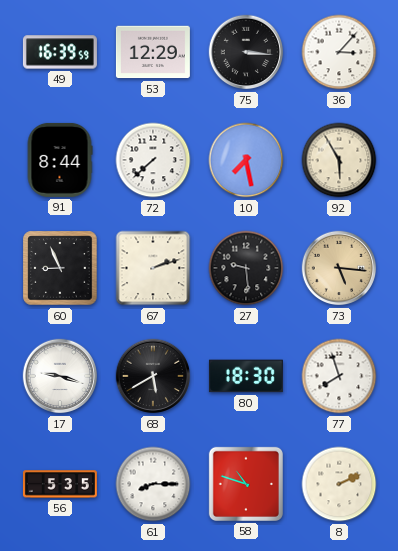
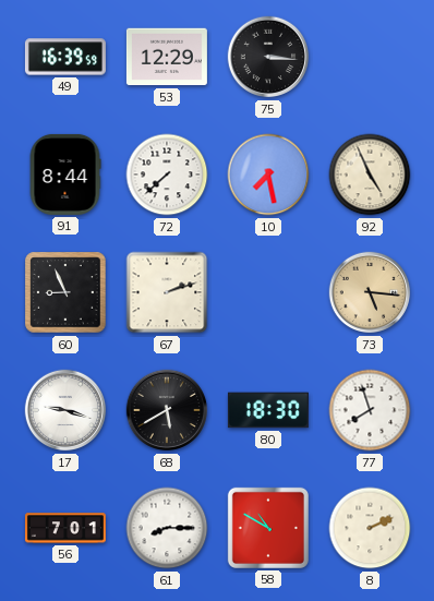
36: 3:07 -> none (339, 52)
92: 5:55 -> 4:56 (370, 175)
27: 9:29 -> none (246, 268)
56: 5:35 -> 7:01 (65, 528)
58: 10:48 -> 10:50 (268, 528)
